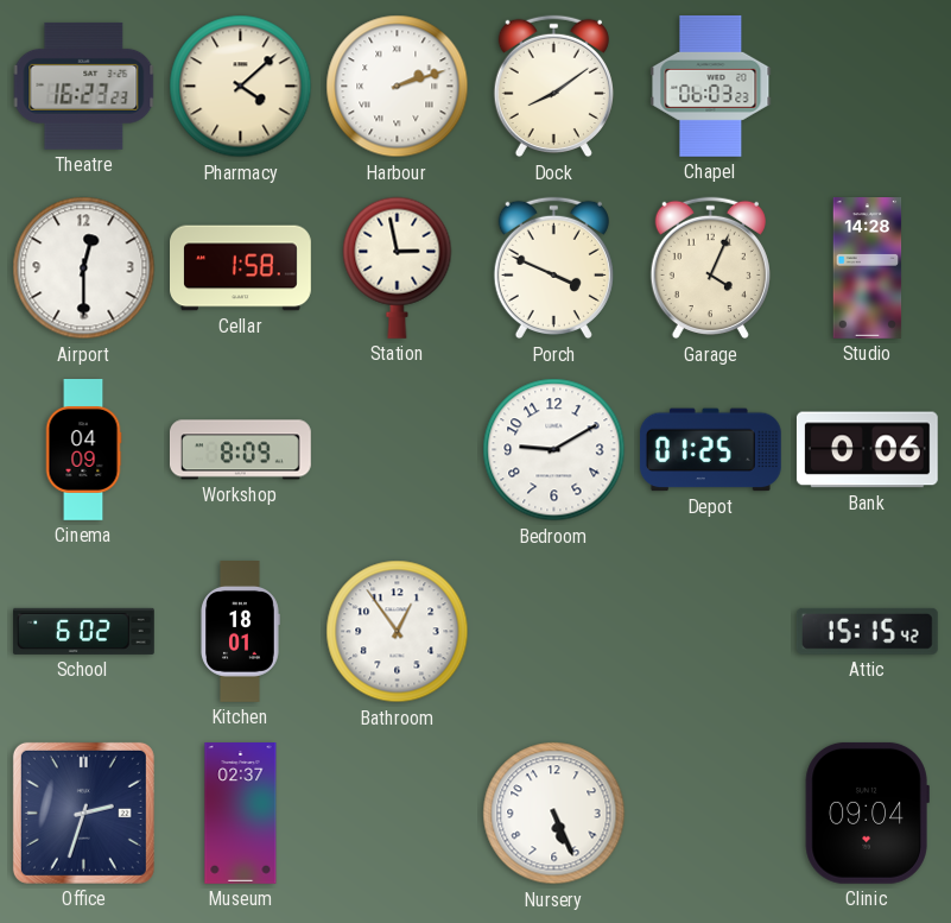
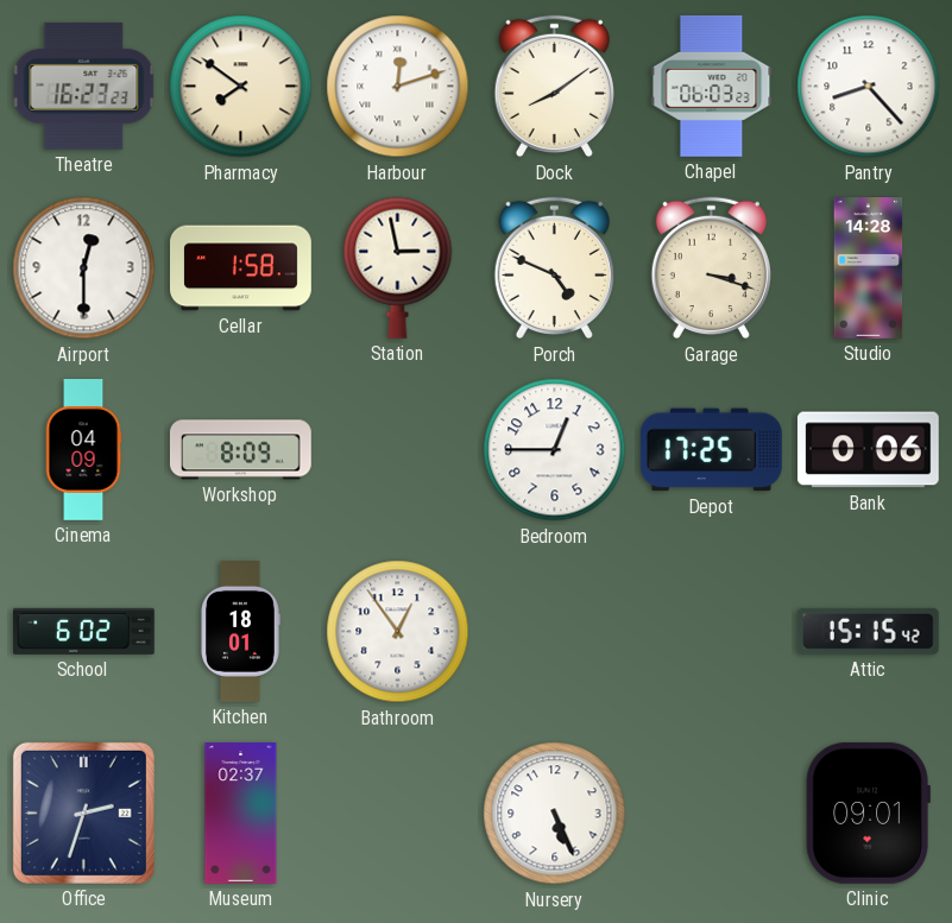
Pharmacy: 4:08 -> 7:51 (241, 87)
Harbour: 2:12 -> 12:12 (398, 87)
Pantry: none -> 8:23 (869, 87)
Porch: 3:49 -> 4:49 (554, 268)
Garage: 4:04 -> 3:18 (711, 268)
Bedroom: 9:10 -> 12:45 (555, 450)
Depot: 01:25 -> 17:25 (711, 450)
Clinic: 09:04 -> 09:01 (868, 813)
